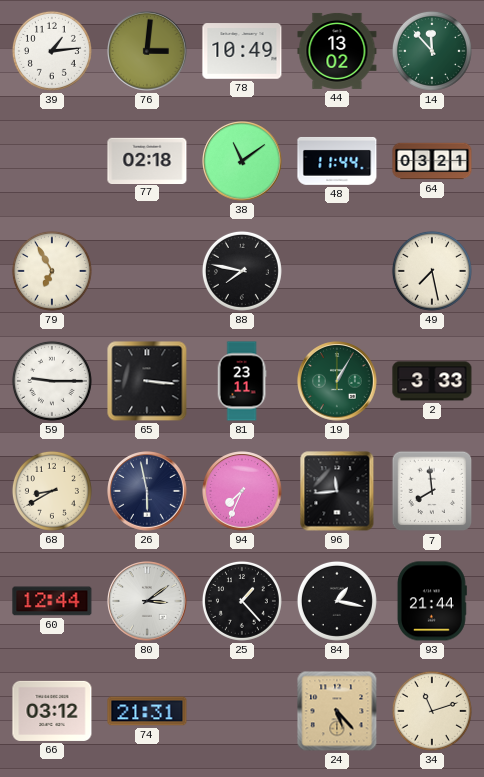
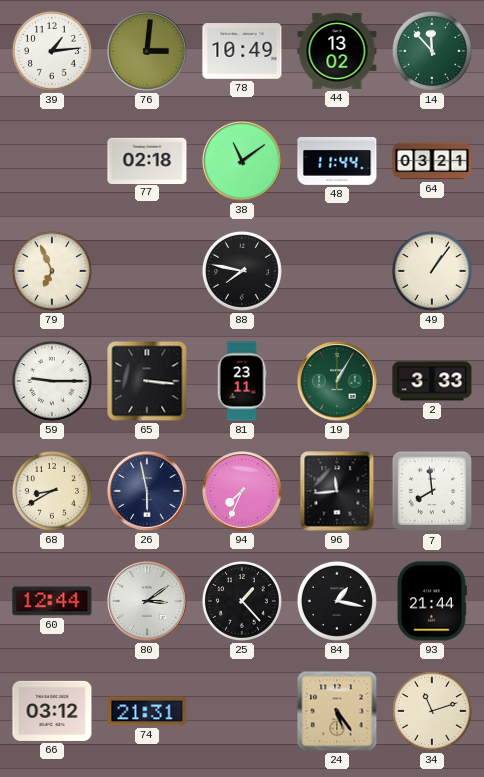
79: 6:55 -> 6:56 (52, 271)
49: 7:28 -> 1:06 (432, 271)
24: 5:23 -> 5:24 (337, 711)
